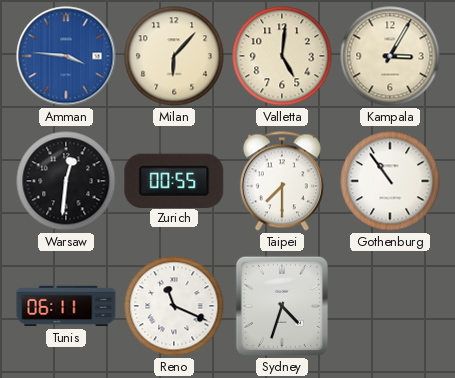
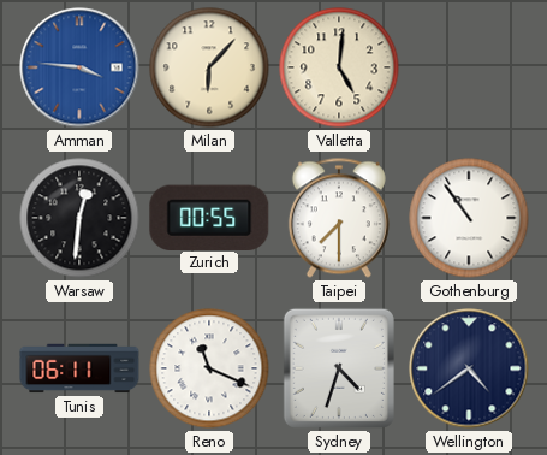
Kampala: 3:05 -> none (390, 56)
Wellington: none -> 4:39 (469, 368)
